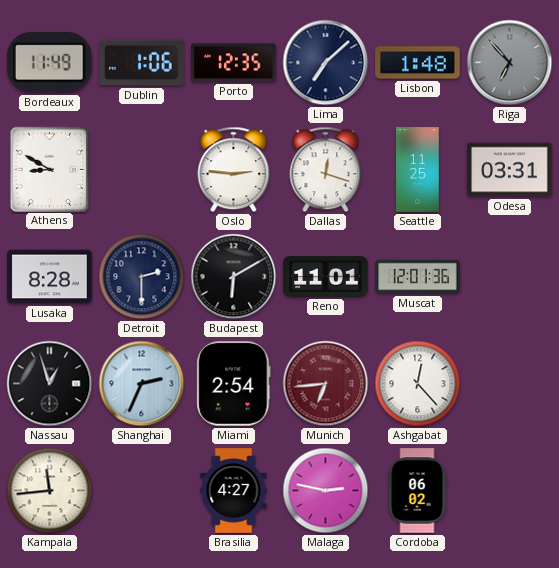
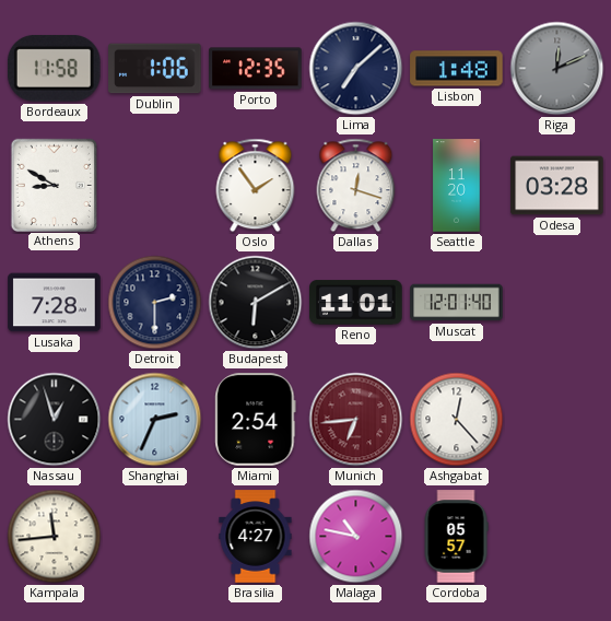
Bordeaux: 11:49 -> 11:58 (54, 68)
Riga: 6:53 -> 12:11 (557, 69)
Oslo: 2:46 -> 1:54 (256, 186)
Seattle: 11:25 -> 11:20 (457, 186)
Odesa: 03:31 -> 03:28 (557, 186)
Lusaka: 8:28 -> 7:28 (55, 303)
Muscat: 12:01:36 -> 12:01:40 (457, 303)
Malaga: 2:47 -> 10:47 (356, 537)
Cordoba: 06:02 -> 05:57 (456, 537)
